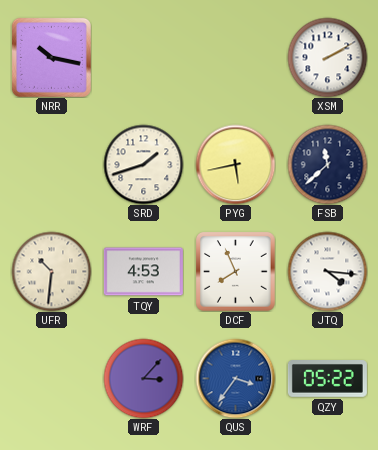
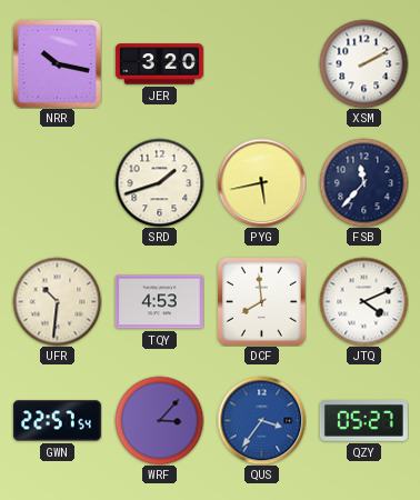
JER: none -> 3:20 (159, 64)
FSB: 11:38 -> 11:37 (363, 182)
DCF: 7:56 -> 7:59 (262, 302)
JTQ: 4:16 -> 4:11 (363, 301)
GWN: none -> 22:57 (57, 421)
QZY: 05:22 -> 05:27 (363, 421)
